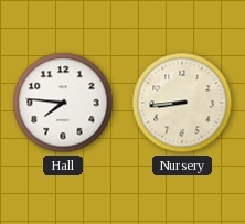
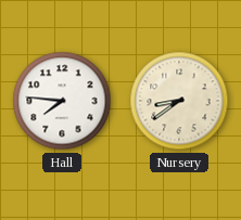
Nursery: 8:44 -> 8:39 (179, 101)
